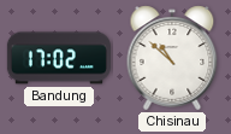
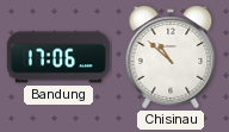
Bandung: 17:02 -> 17:06 (58, 57)
